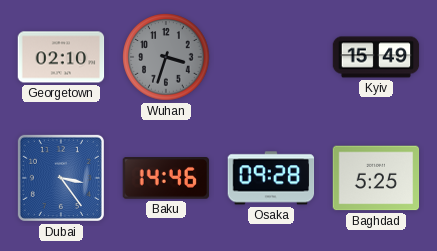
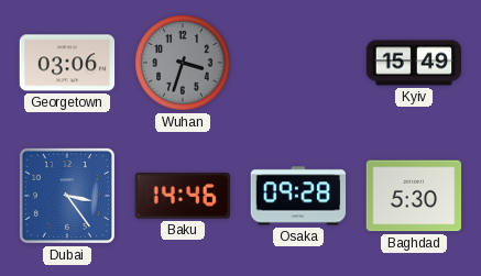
Georgetown: 02:10 -> 03:06 (67, 63)
Baghdad: 5:25 -> 5:30 (414, 196)
